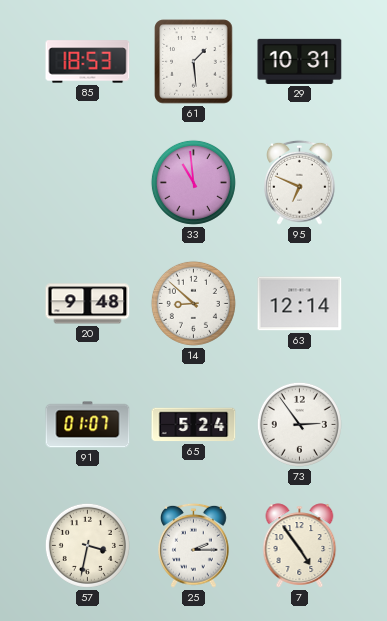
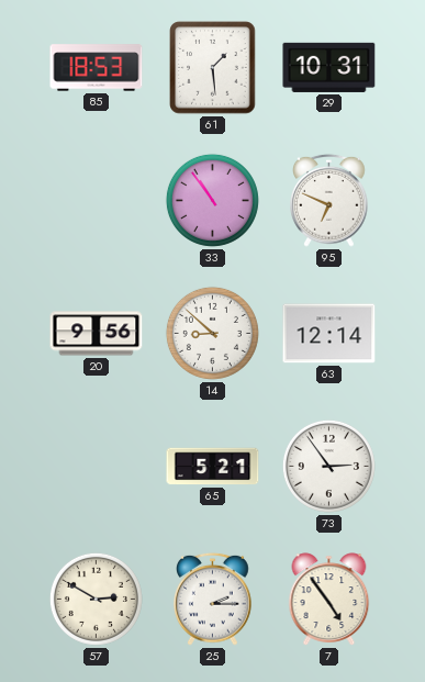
33: 10:59 -> 10:54 (212, 200)
20: 9:48 -> 9:56 (97, 334)
91: 01:07 -> none (88, 425)
65: 5:24 -> 5:21 (213, 467)
57: 3:32 -> 2:50 (96, 599)
